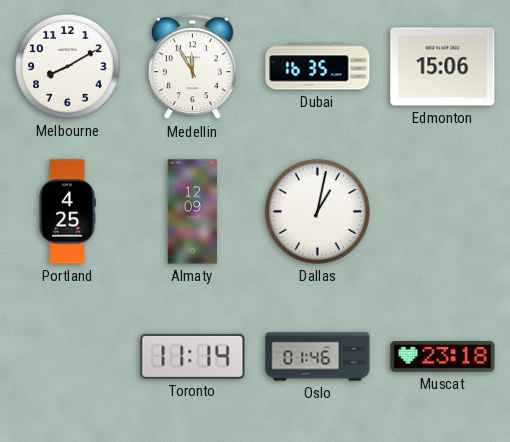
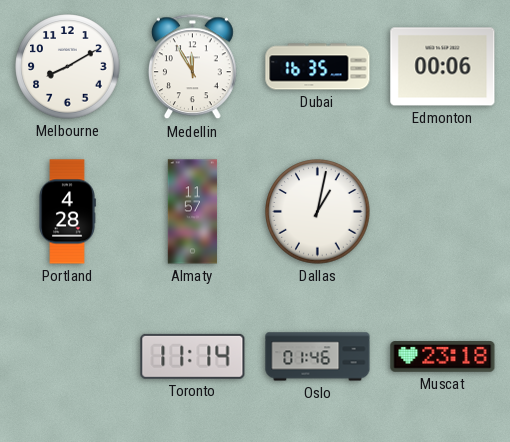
Edmonton: 15:06 -> 00:06 (443, 67)
Portland: 4:25 -> 4:28 (67, 212)
Almaty: 12:09 -> 11:57 (193, 212)
